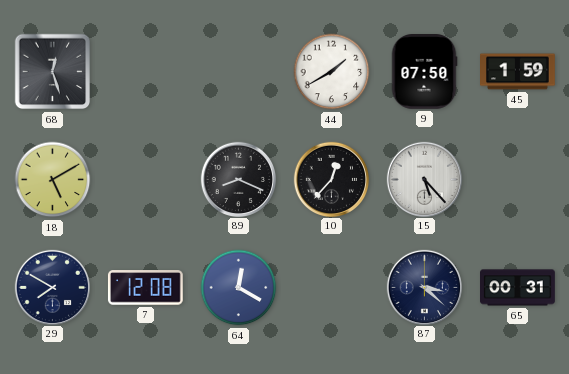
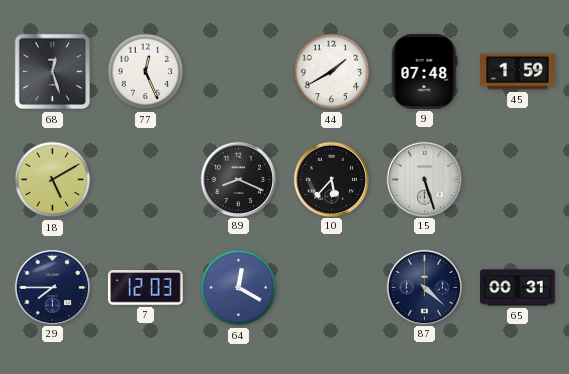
77: none -> 12:26 (146, 72)
9: 07:50 -> 07:48 (424, 72)
10: 12:37 -> 5:37 (331, 179)
15: 5:23 -> 5:27 (424, 179)
29: 7:50 -> 7:45 (52, 287)
7: 12:08 -> 12:03 (145, 288)
87: 3:22 -> 4:22 (424, 287)
